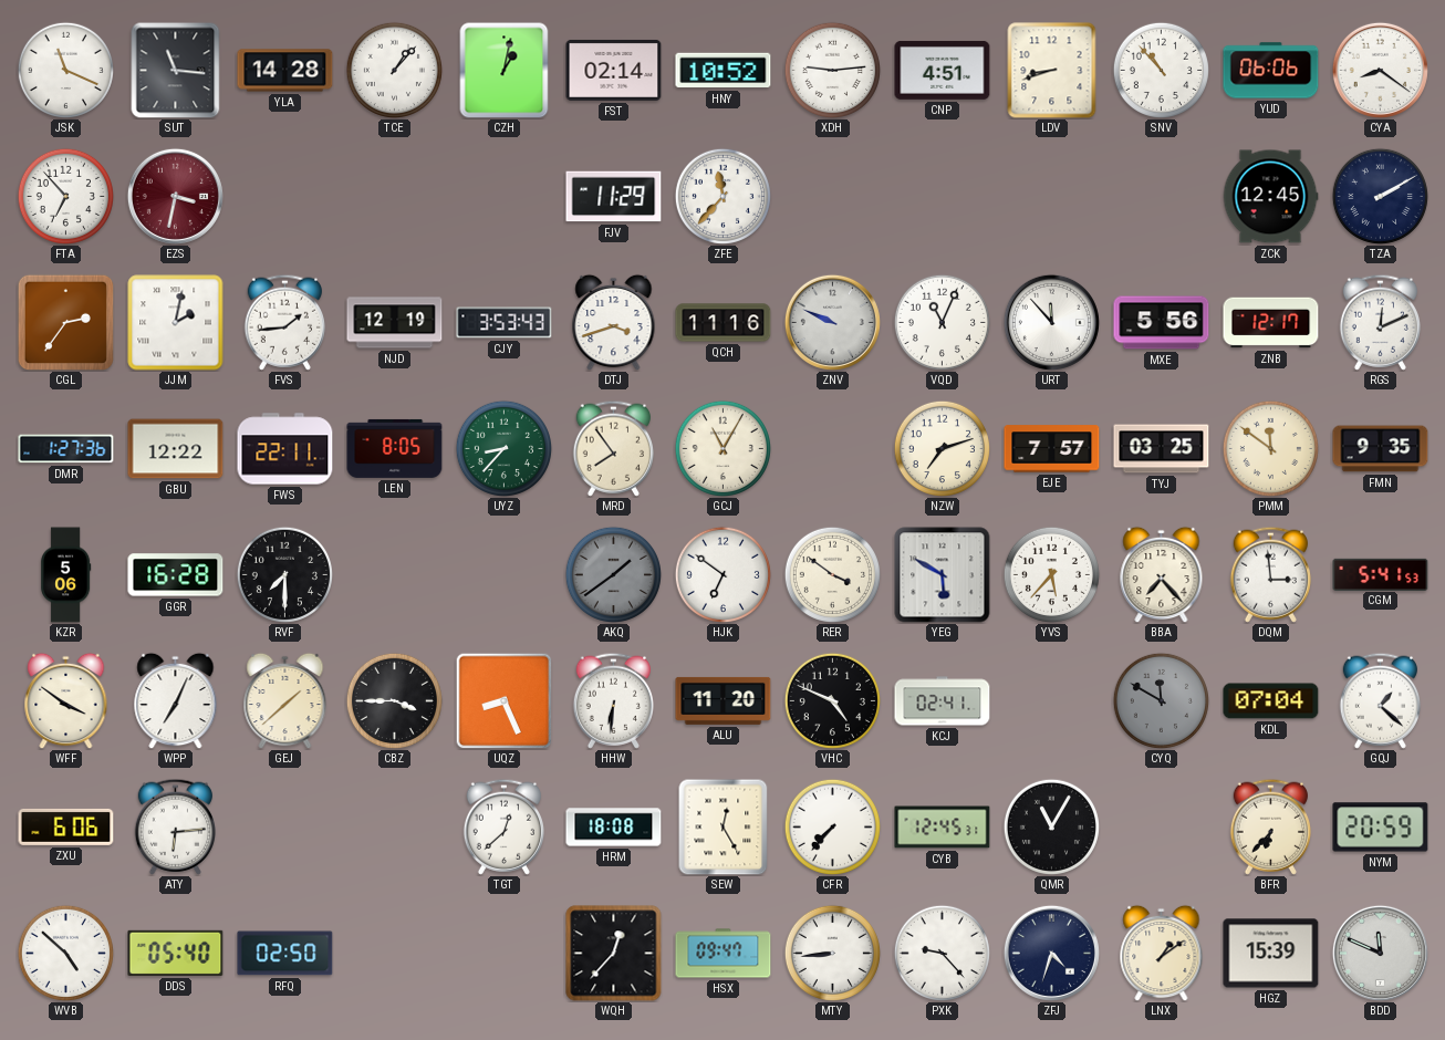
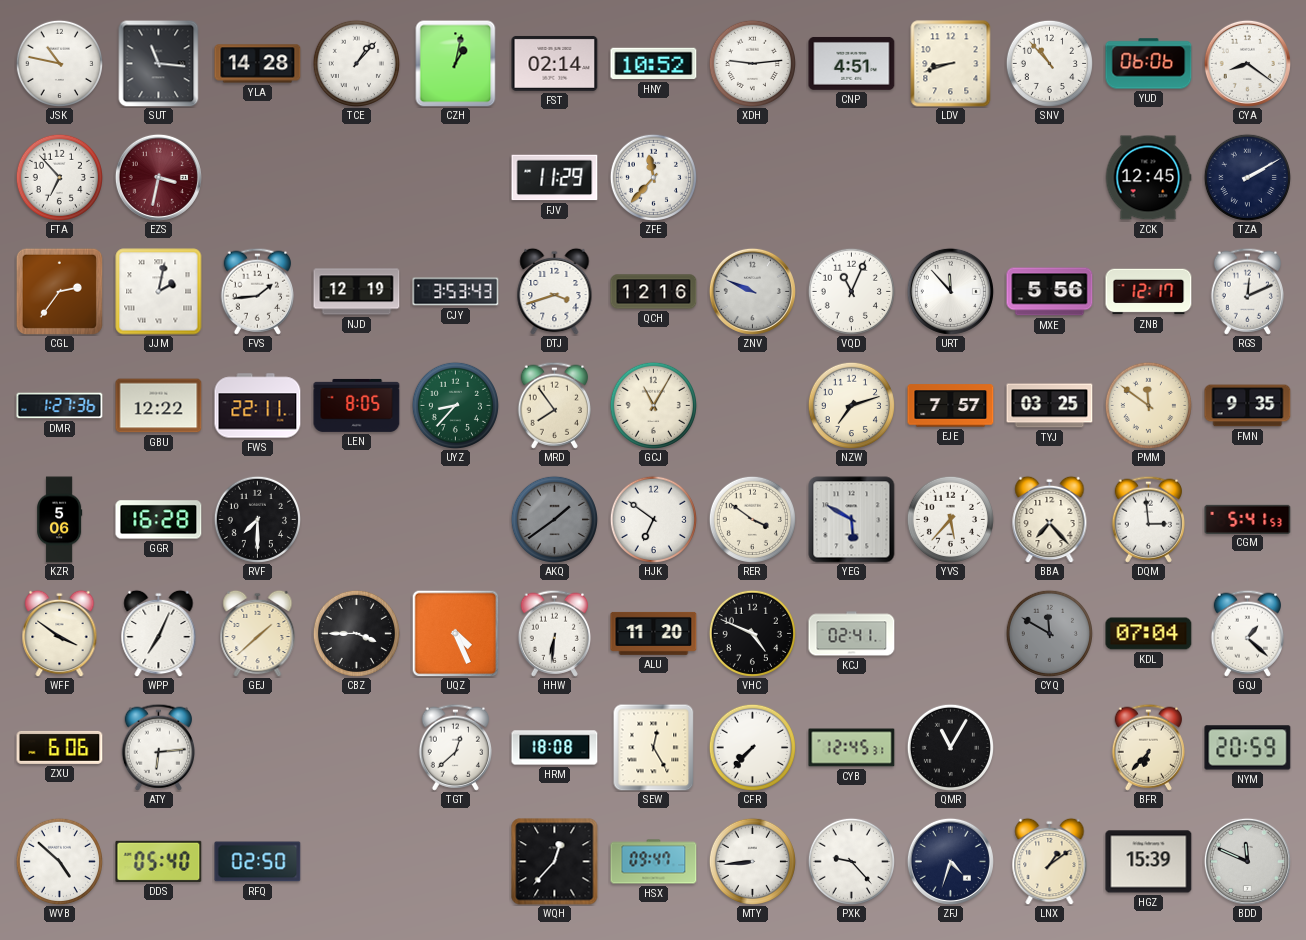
JSK: 11:19 -> 10:47 (59, 63)
QCH: 11:16 -> 12:16 (654, 292)
UQZ: 8:26 -> 4:26 (455, 633)
